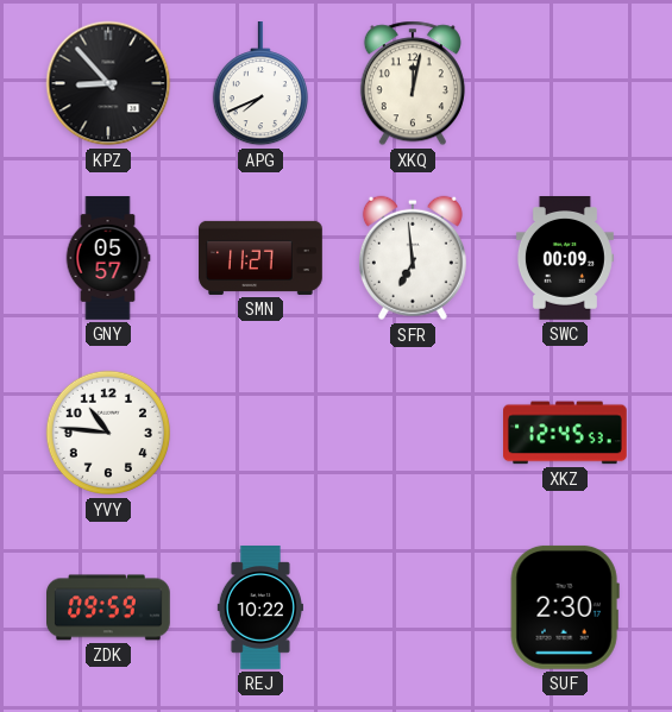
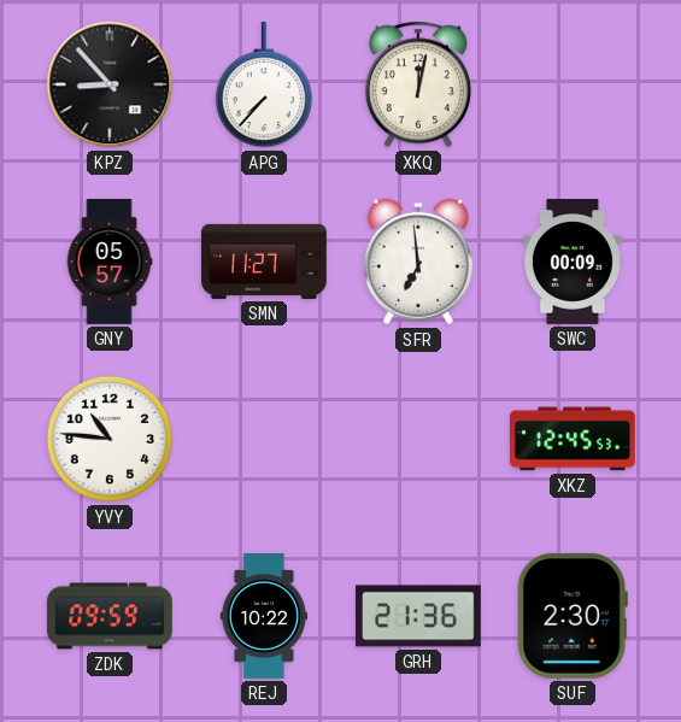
APG: 7:41 -> 7:37 (263, 86)
GRH: none -> 21:36 (419, 616)
